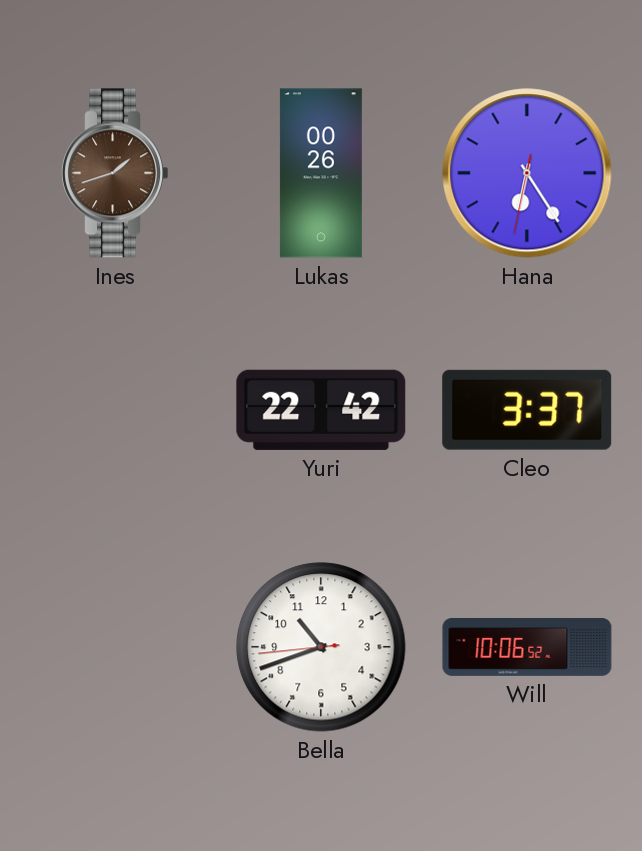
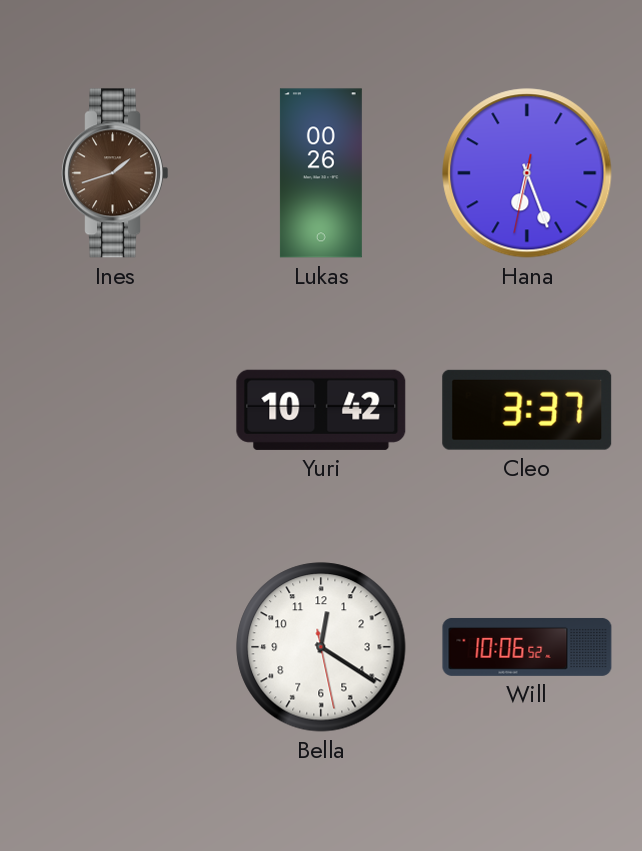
Hana: 6:24 -> 6:26 (527, 173)
Yuri: 22:42 -> 10:42 (321, 410)
Bella: 10:41 -> 12:20 (321, 647)
